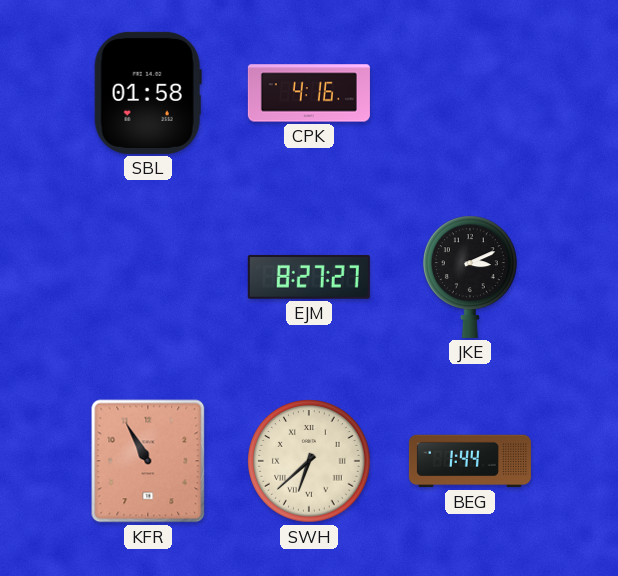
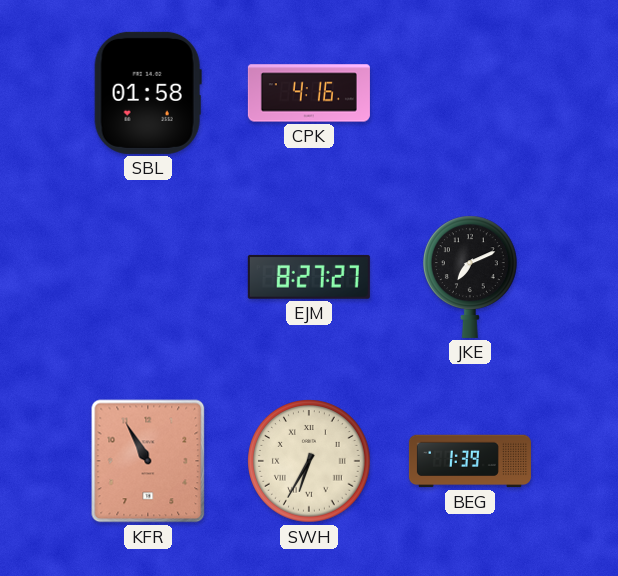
JKE: 3:11 -> 7:11 (471, 277)
SWH: 6:38 -> 6:35 (309, 461)
BEG: 1:44 -> 1:39 (470, 461)
